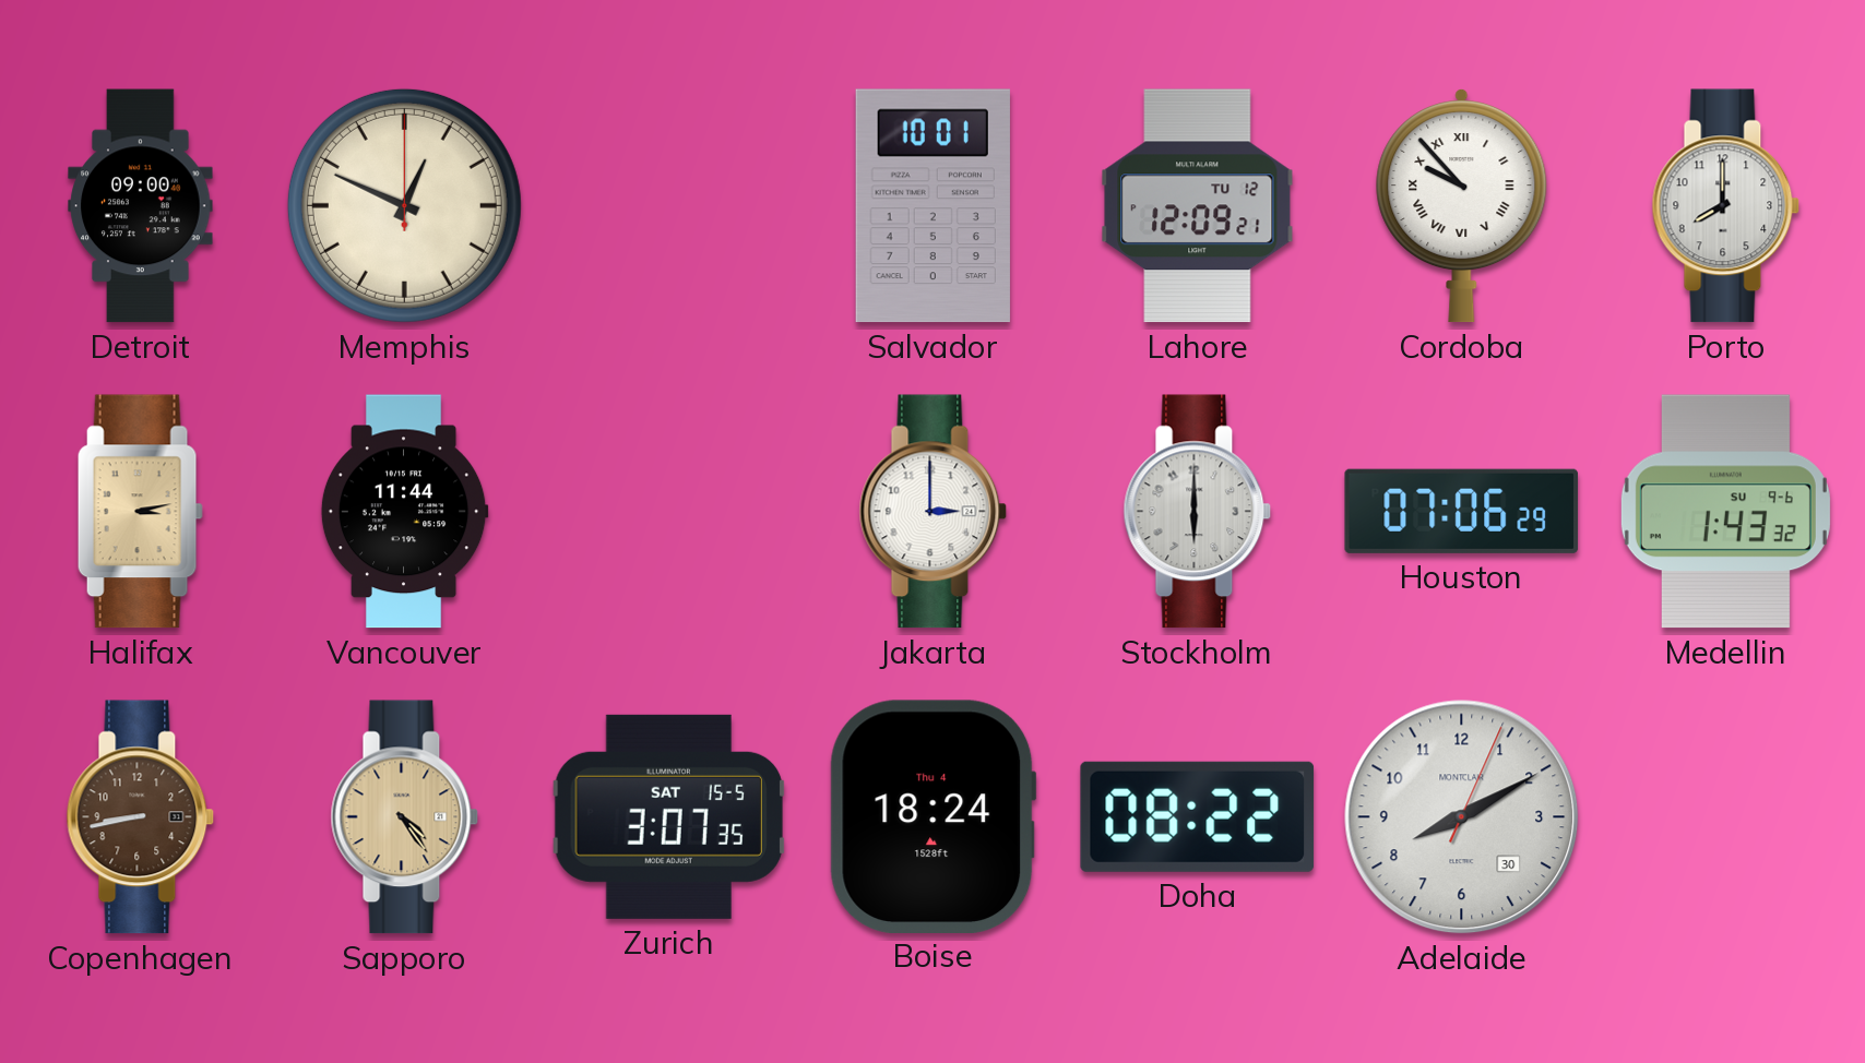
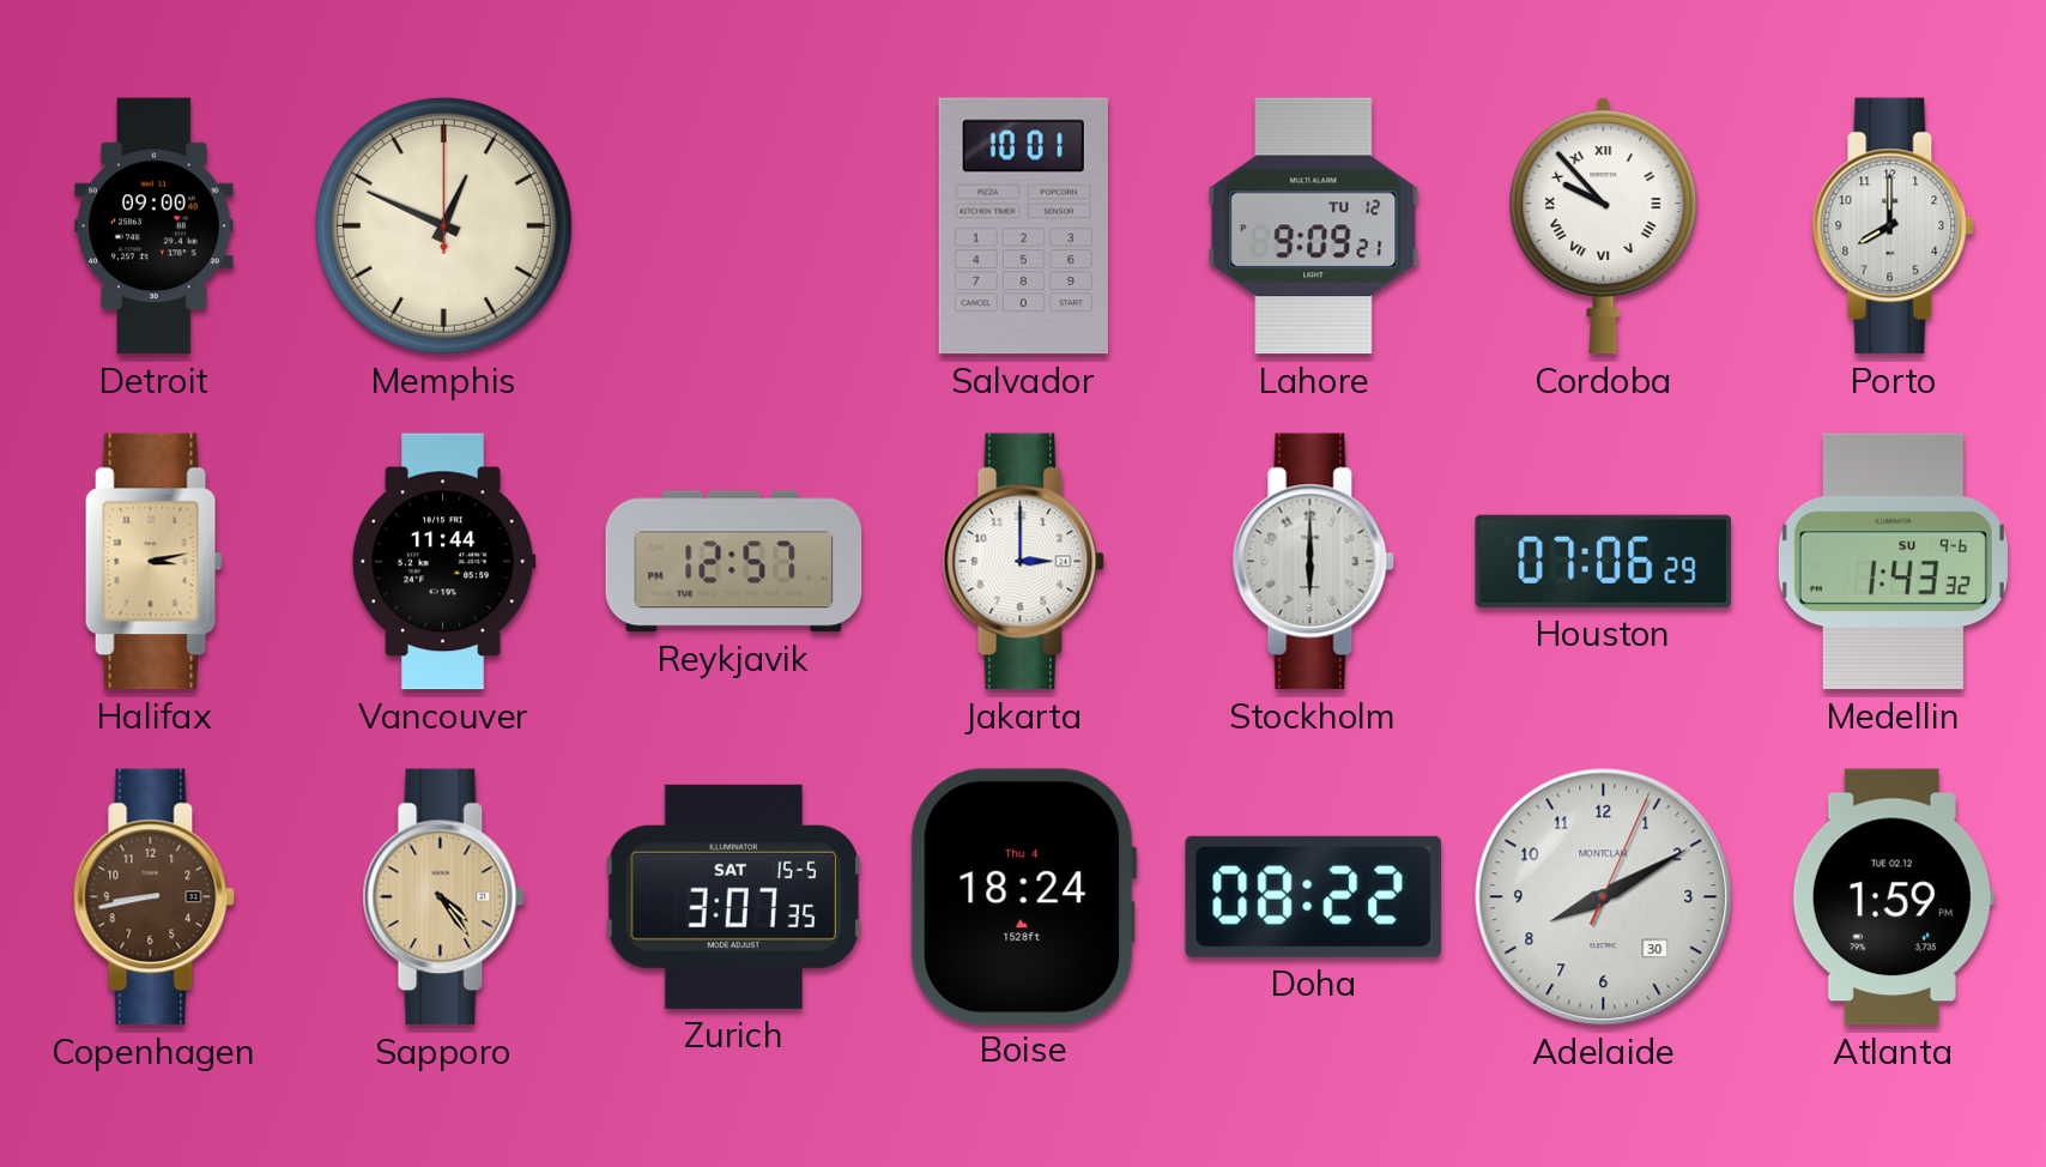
Lahore: 12:09 -> 9:09 (1314, 226)
Reykjavik: none -> 12:57 (734, 562)
Atlanta: none -> 1:59 (1893, 897)
